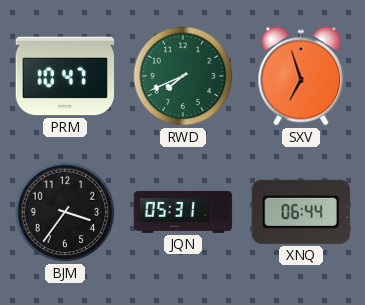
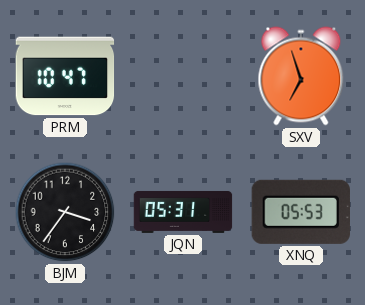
RWD: 7:41 -> none (183, 76)
XNQ: 06:44 -> 05:53 (301, 212)
